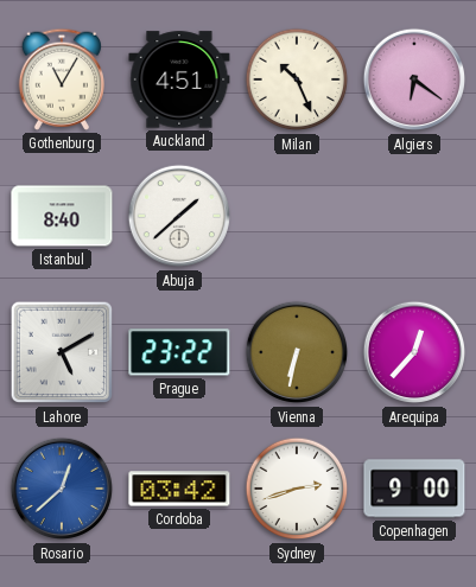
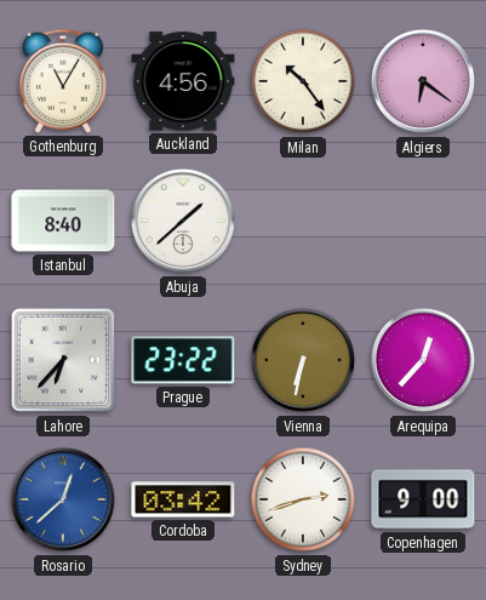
Auckland: 4:51 -> 4:56 (183, 81)
Milan: 10:26 -> 10:24 (303, 81)
Lahore: 5:10 -> 6:37 (63, 360)
